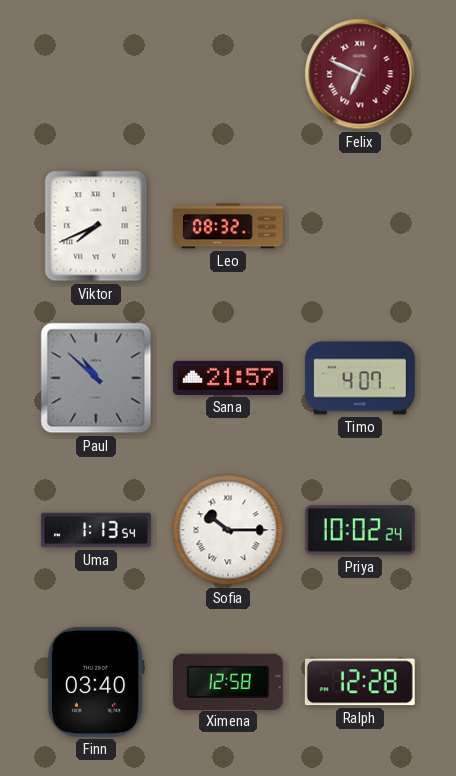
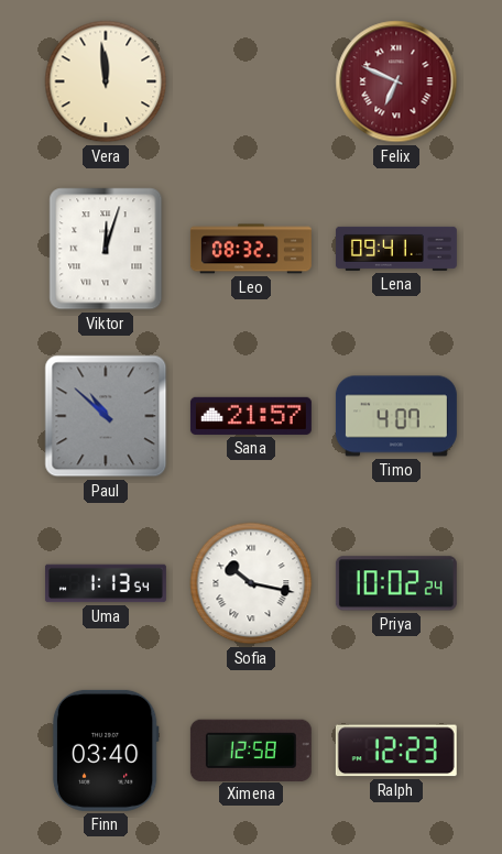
Vera: none -> 11:59 (106, 81)
Viktor: 7:41 -> 12:03 (106, 249)
Lena: none -> 09:41 (396, 249)
Sofia: 10:15 -> 10:17 (251, 583)
Ralph: 12:28 -> 12:23 (396, 751)
